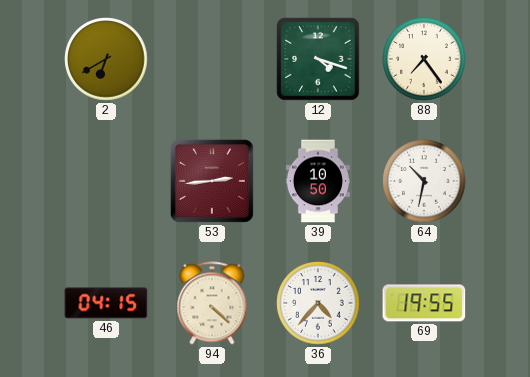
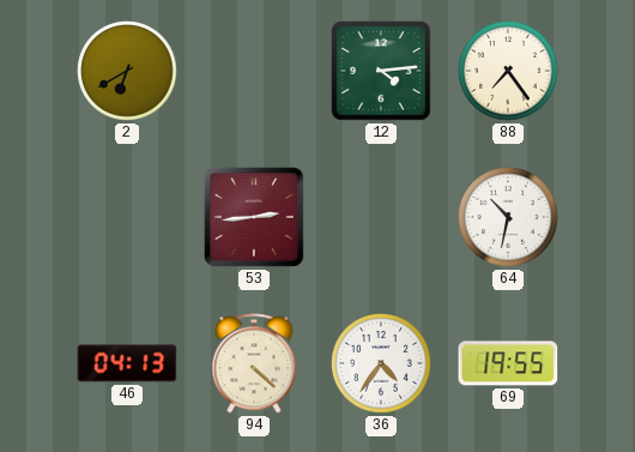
12: 4:18 -> 4:14 (381, 71)
39: 10:50 -> none (318, 181)
46: 04:15 -> 04:13 (127, 363)
36: 4:37 -> 4:36 (381, 363)
